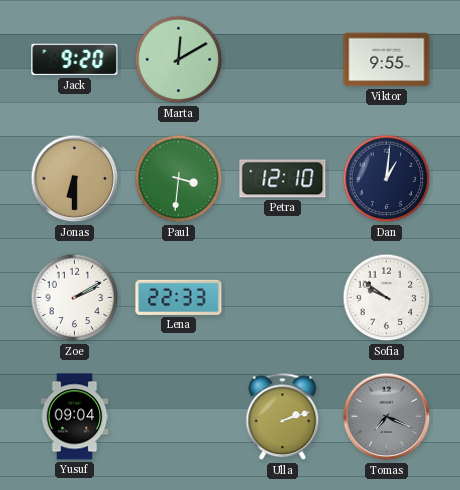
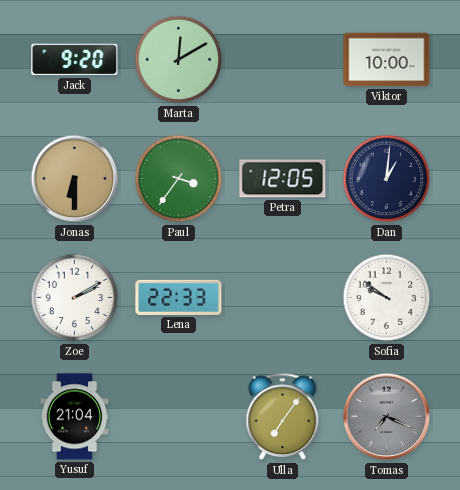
Viktor: 9:55 -> 10:00 (387, 60)
Paul: 3:31 -> 3:36 (179, 179)
Petra: 12:10 -> 12:05 (283, 179)
Yusuf: 09:04 -> 21:04 (75, 417)
Ulla: 2:12 -> 7:06 (283, 417)
